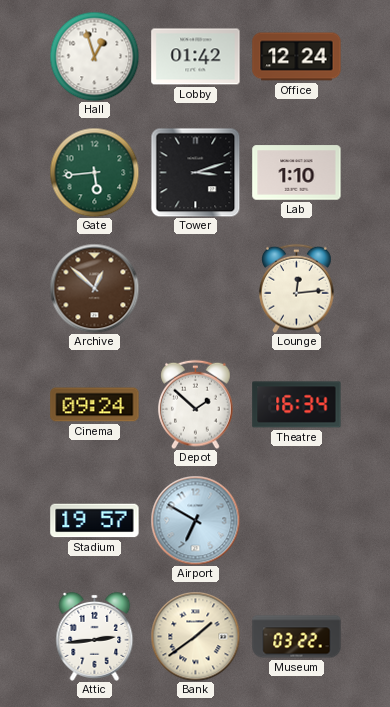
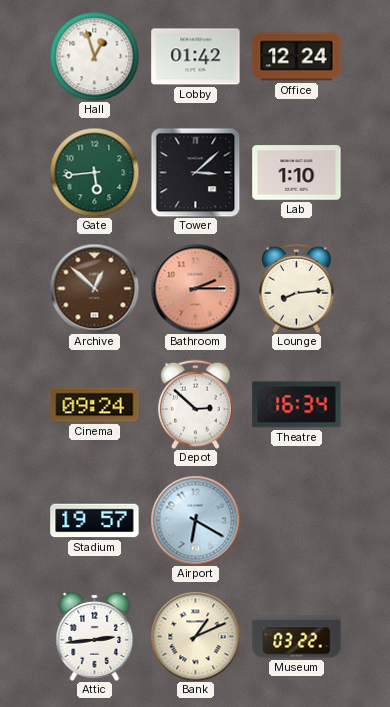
Tower: 3:12 -> 3:08 (195, 172)
Bathroom: none -> 2:15 (195, 288)
Lounge: 12:14 -> 8:14 (297, 288)
Depot: 1:52 -> 2:52 (196, 404)
Airport: 6:50 -> 6:20 (195, 520)
Bank: 1:39 -> 1:11 (195, 636)
